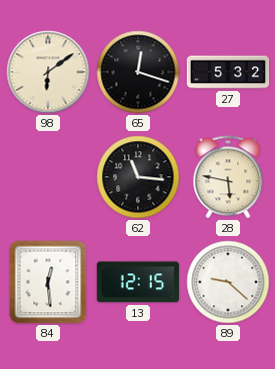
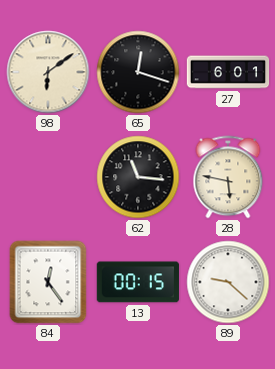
27: 5:32 -> 6:01 (228, 72)
84: 12:29 -> 12:24 (48, 282)
13: 12:15 -> 00:15 (138, 282)
